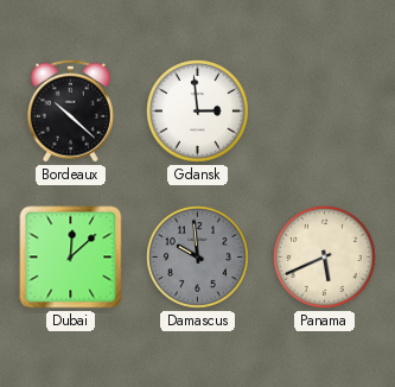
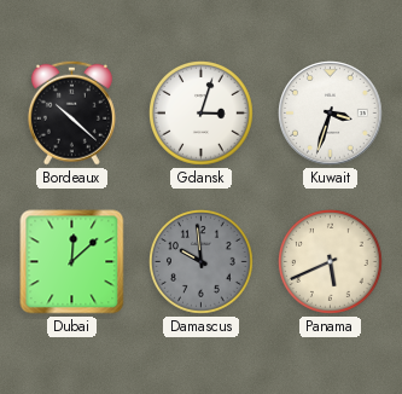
Gdansk: 2:59 -> 3:03 (202, 114)
Kuwait: none -> 3:33 (331, 114)
